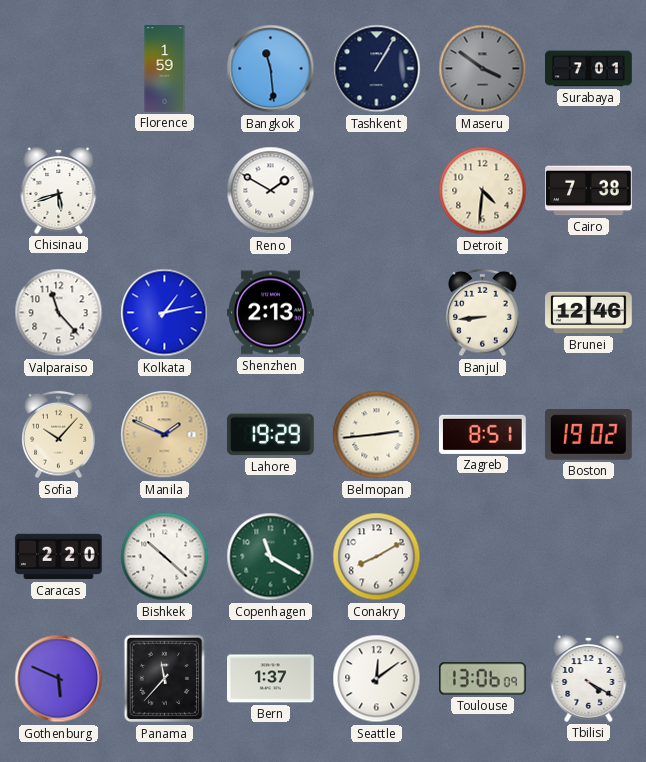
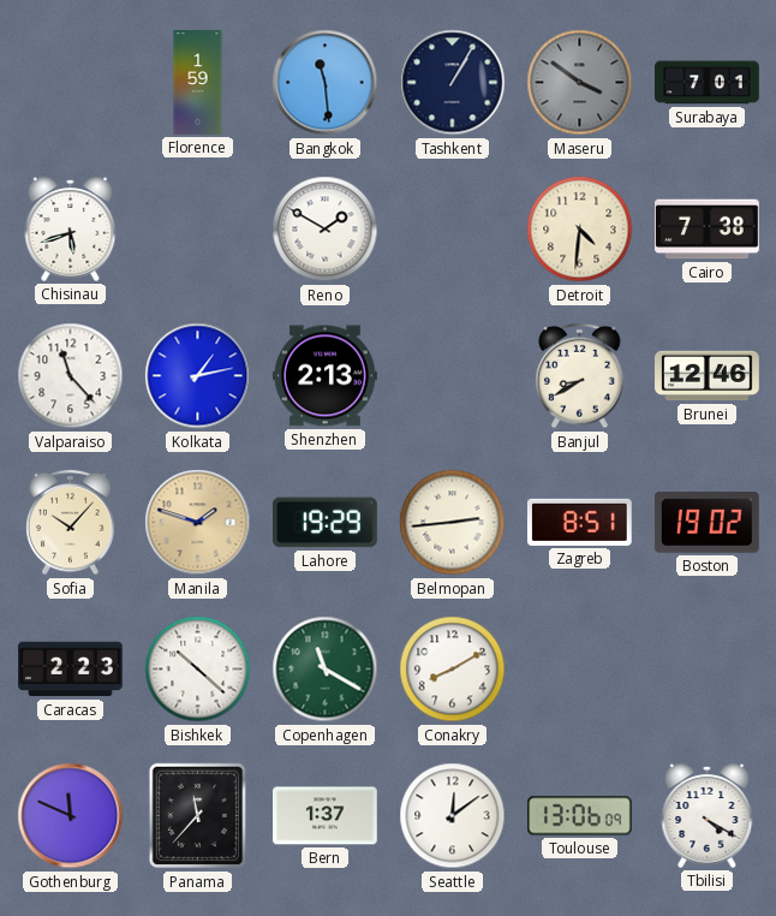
Banjul: 8:44 -> 8:40 (580, 376)
Manila: 1:49 -> 1:48 (198, 523)
Caracas: 2:20 -> 2:23 (71, 670)
Gothenburg: 5:49 -> 11:49 (71, 816)
